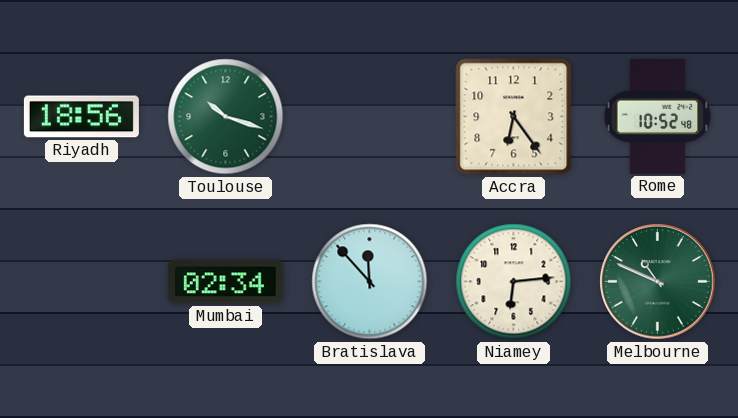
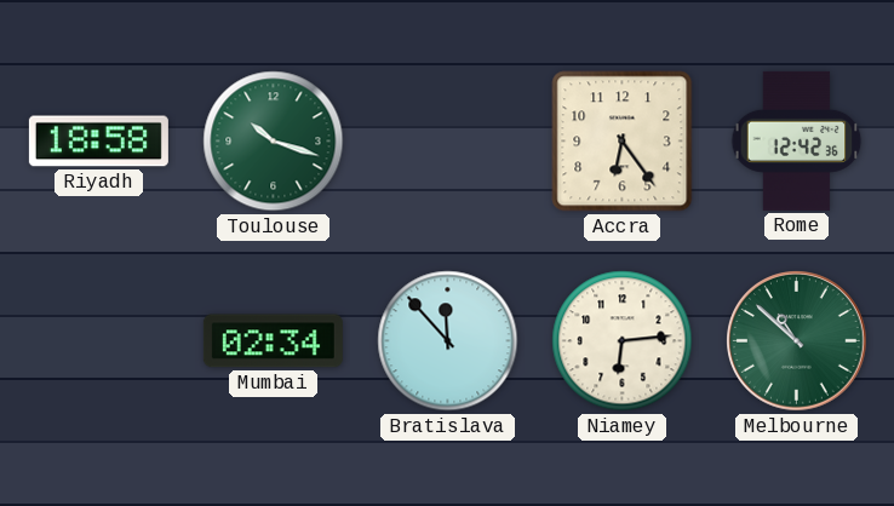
Riyadh: 18:56 -> 18:58 (98, 142)
Rome: 10:52 -> 12:42 (797, 140)
Melbourne: 10:49 -> 10:52 (797, 341)
